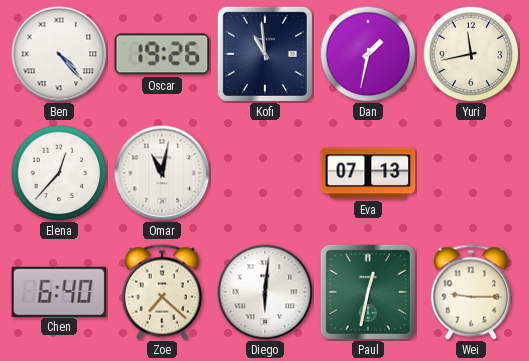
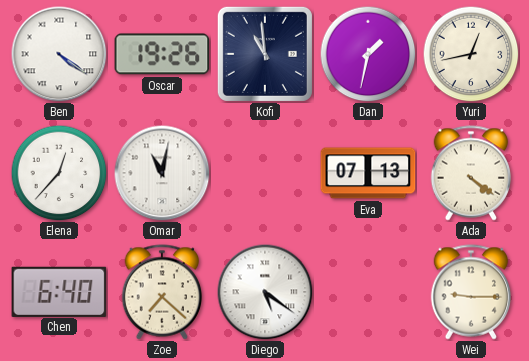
Ben: 4:23 -> 4:21 (59, 54)
Yuri: 11:43 -> 12:43 (471, 54)
Ada: none -> 4:21 (471, 173)
Diego: 6:01 -> 5:21 (265, 292)
Paul: 12:32 -> none (368, 292)
